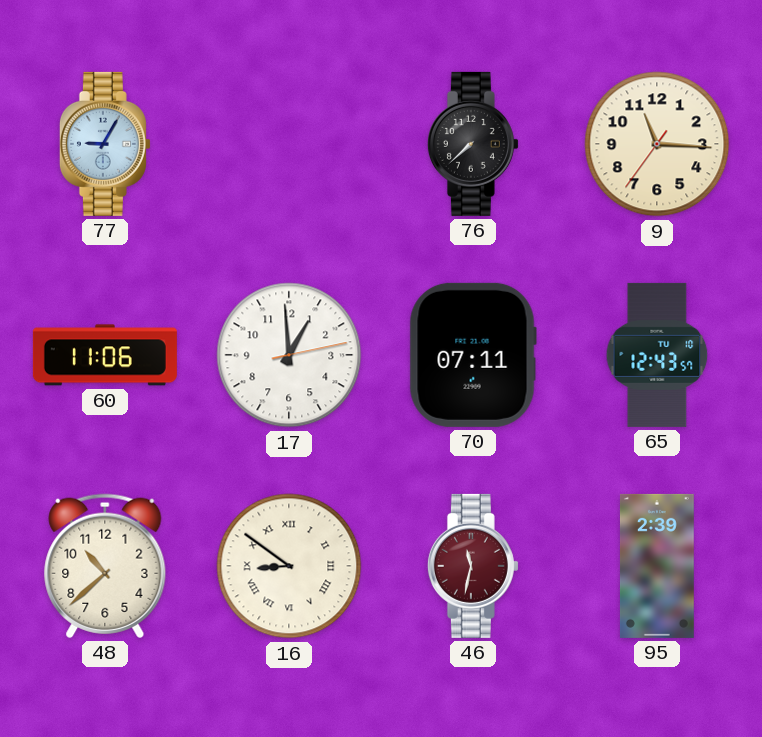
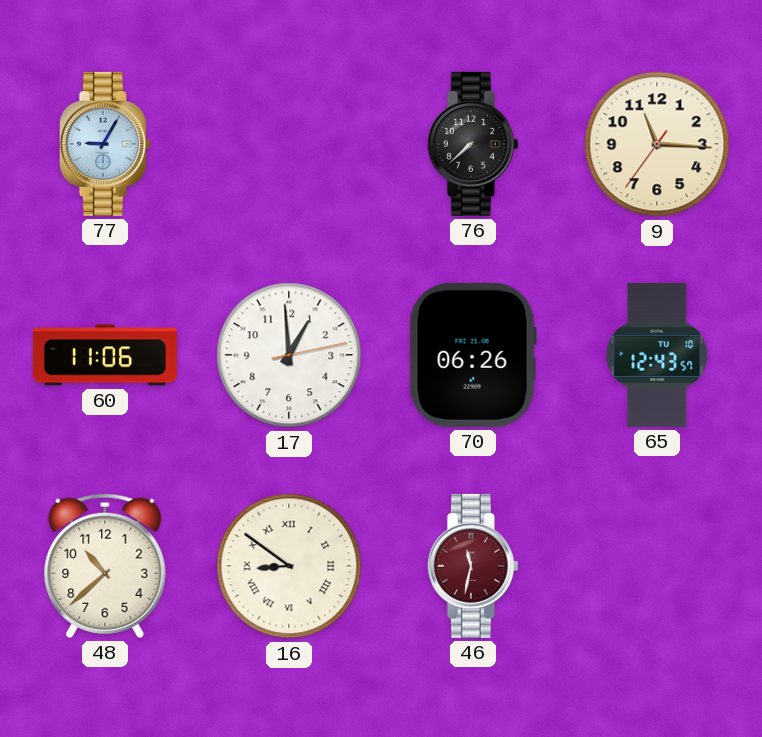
70: 07:11 -> 06:26 (473, 355)
95: 2:39 -> none (657, 566)
